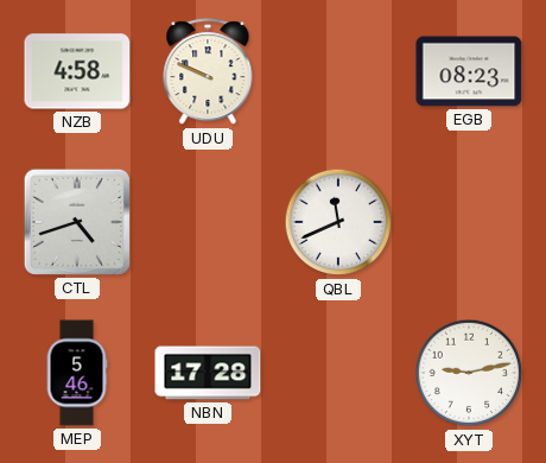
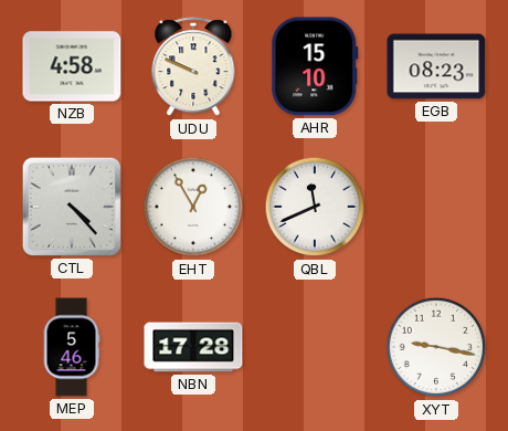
AHR: none -> 15:10 (315, 66)
CTL: 4:42 -> 4:23 (72, 207)
EHT: none -> 12:55 (193, 207)
XYT: 9:13 -> 9:17 (436, 347)
